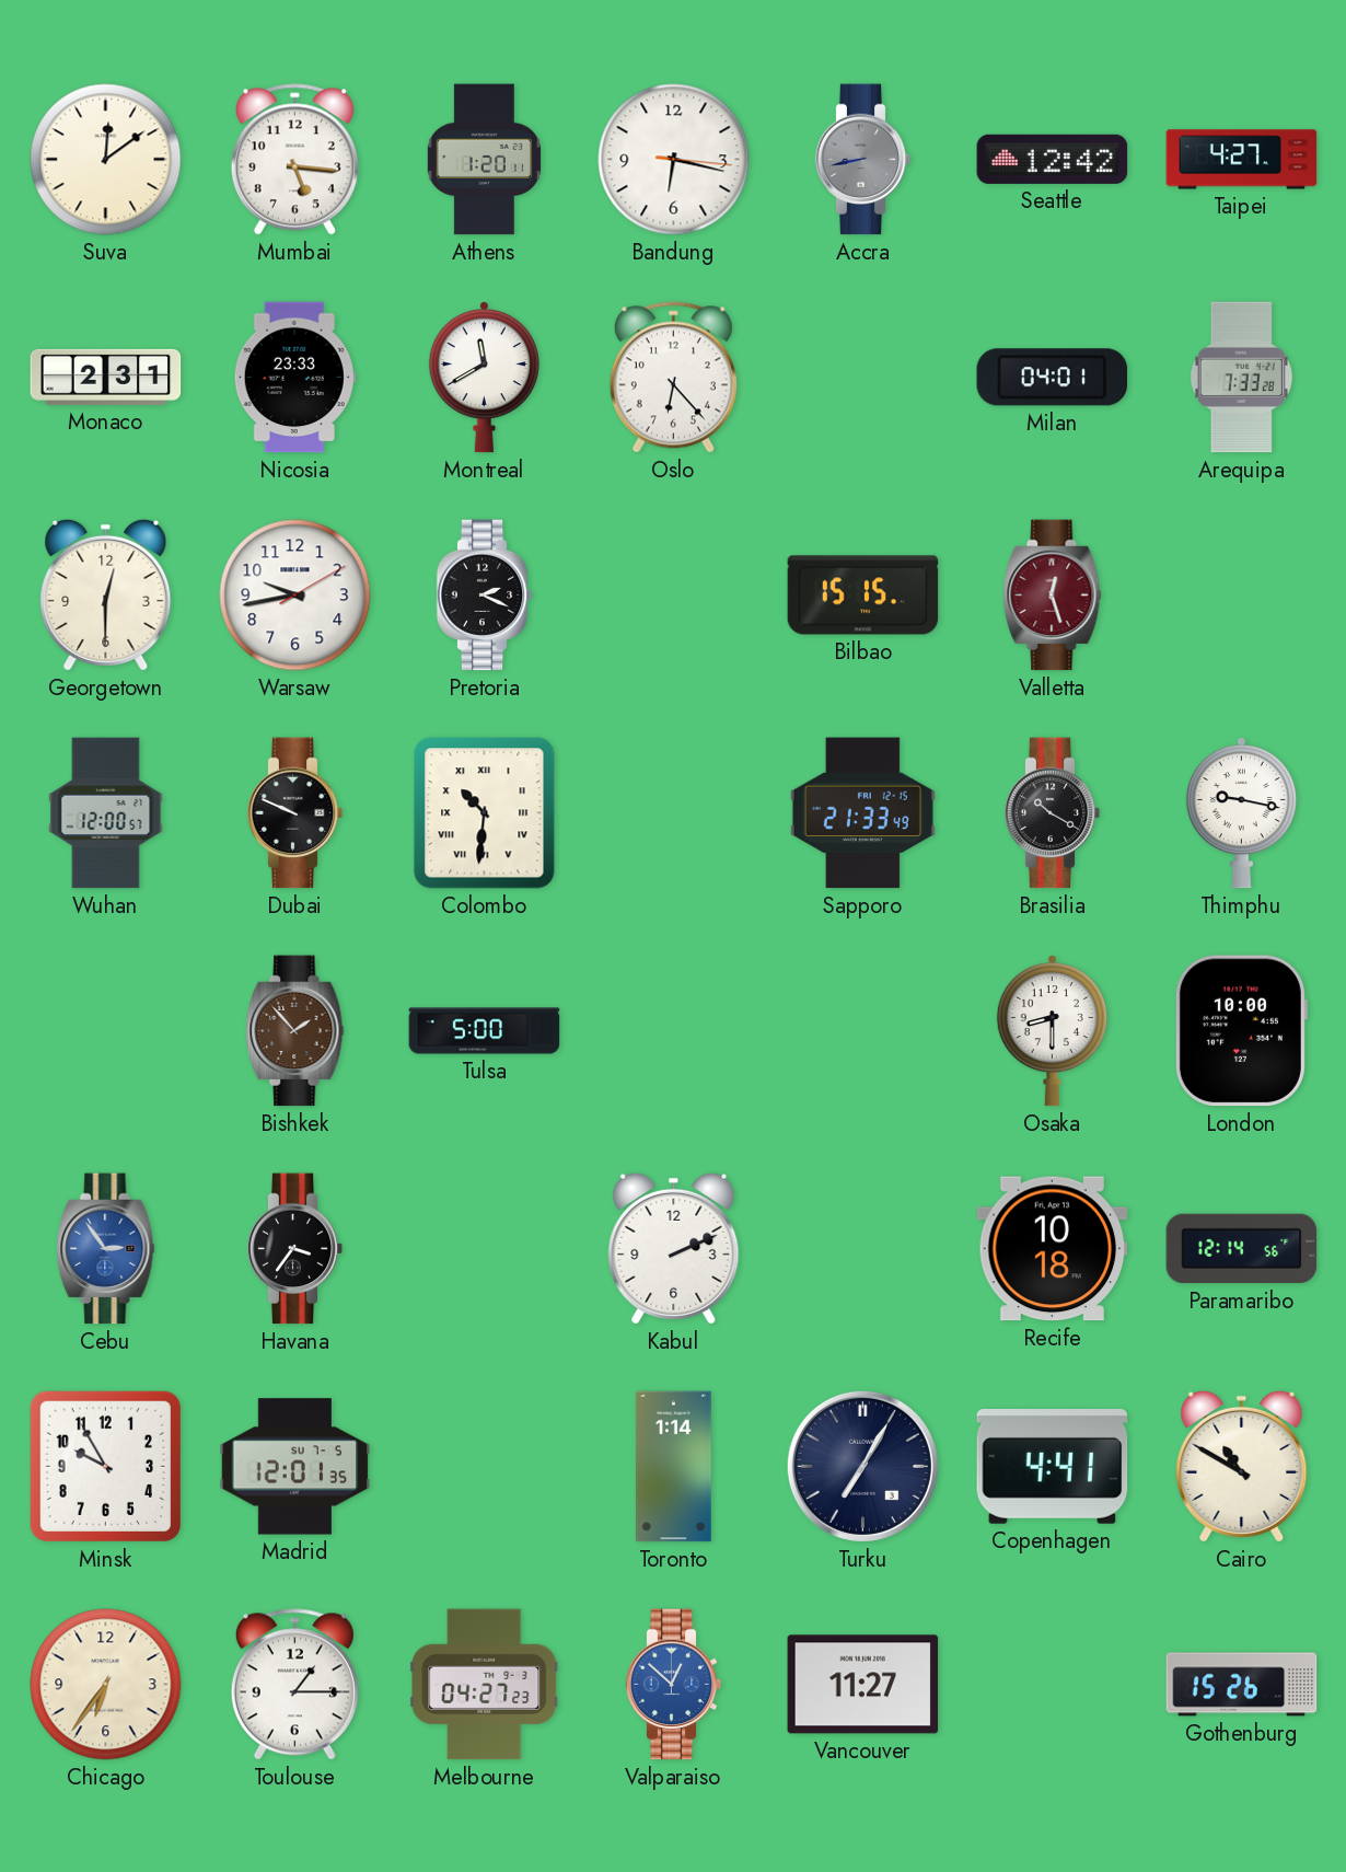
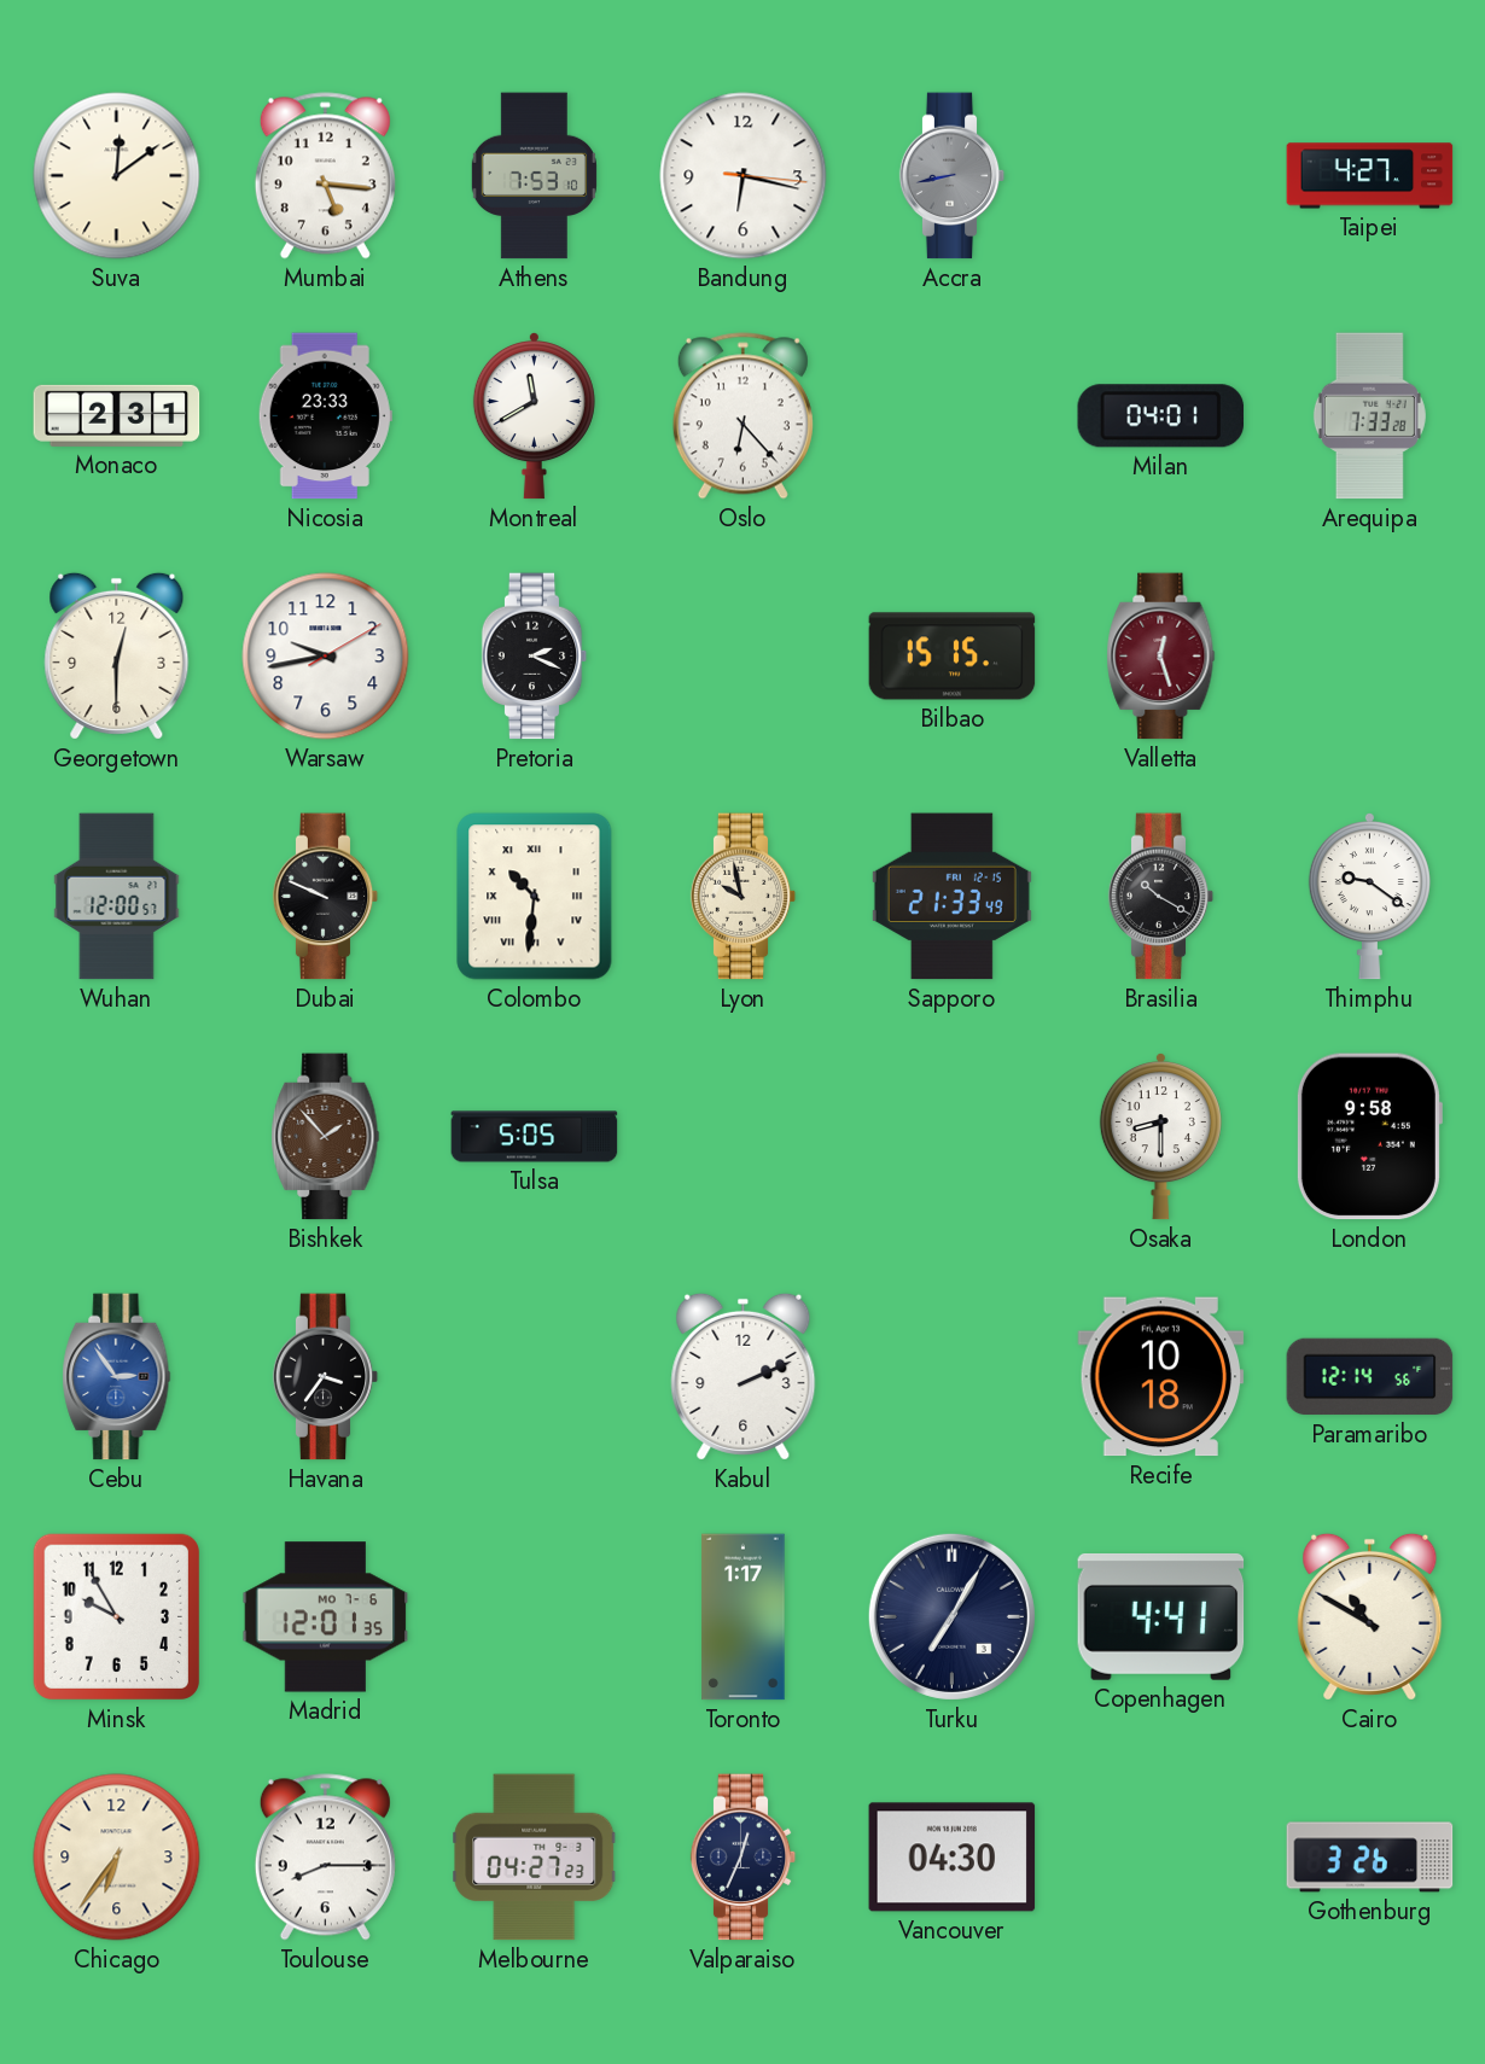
Athens: 1:20 -> 7:53 (534, 176)
Seattle: 12:42 -> none (1053, 159)
Lyon: none -> 9:58 (744, 897)
Thimphu: 9:17 -> 9:21 (1369, 897)
Tulsa: 5:00 -> 5:05 (535, 1137)
London: 10:00 -> 9:58 (1369, 1137)
Madrid date: SU 7-5 -> MO 7-6 (326, 1617)
Toronto: 1:14 -> 1:17 (744, 1617)
Toulouse: 1:15 -> 8:15 (325, 1858)
Valparaiso: 12:52 -> 12:34 (744, 1858)
Valparaiso dial: blue -> navy (744, 1858)
Vancouver: 11:27 -> 04:30 (953, 1858)
Gothenburg: 15:26 -> 3:26 (1370, 1858)
